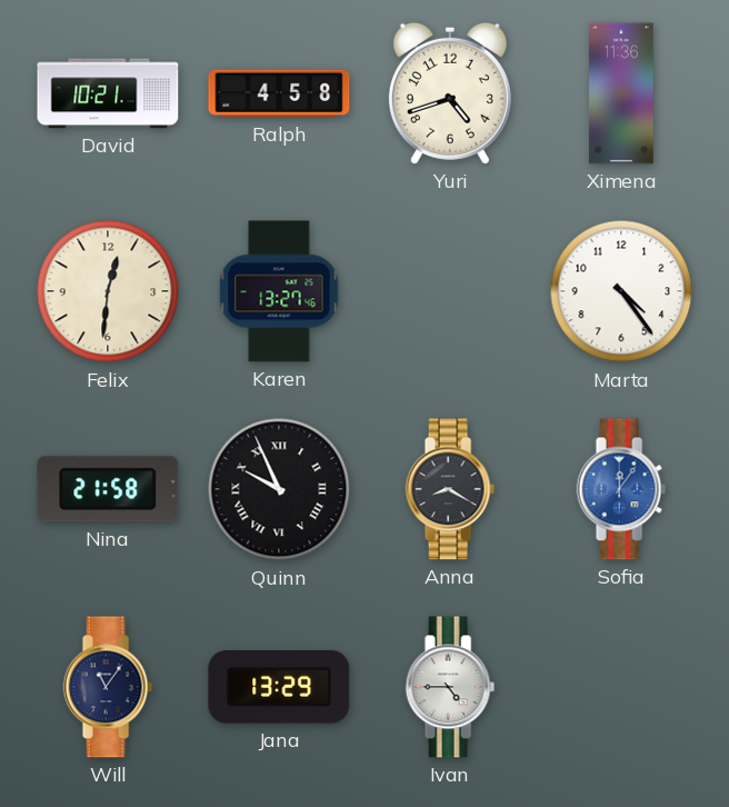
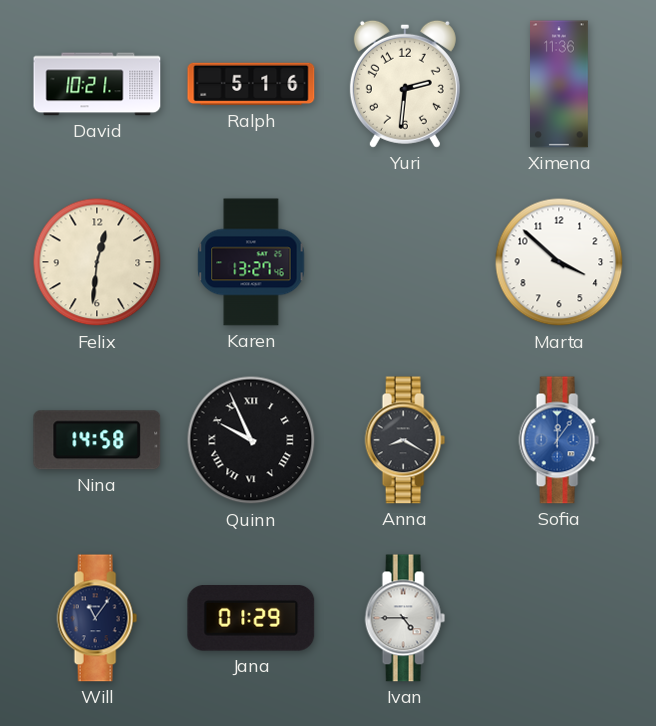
Ralph: 4:58 -> 5:16 (251, 84)
Yuri: 4:42 -> 2:31 (405, 84)
Marta: 4:24 -> 3:52 (559, 262)
Nina: 21:58 -> 14:58 (97, 440)
Jana: 13:29 -> 01:29 (251, 619)
